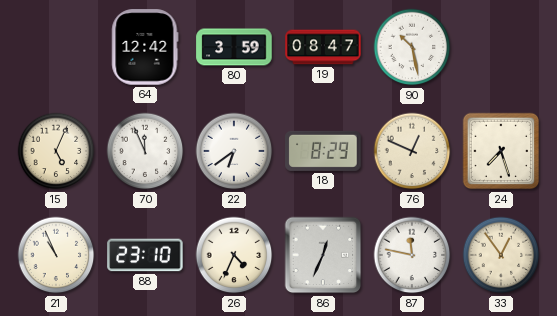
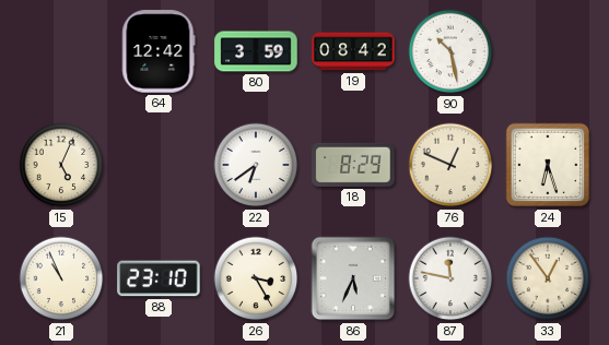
19: 08:47 -> 08:42 (353, 51)
70: 11:56 -> none (145, 151)
24: 7:27 -> 6:27 (548, 165)
26: 4:34 -> 3:25 (256, 278)
86: 12:34 -> 5:34 (353, 278)
